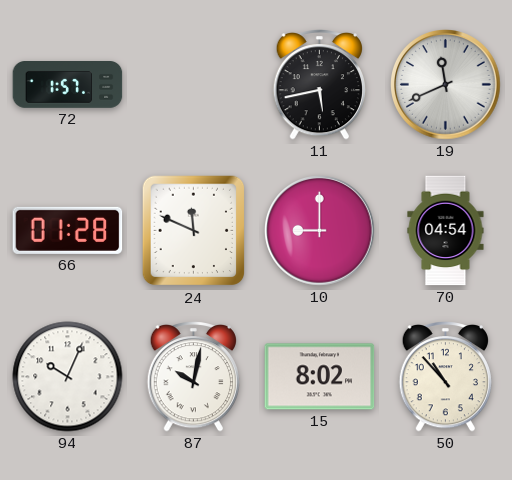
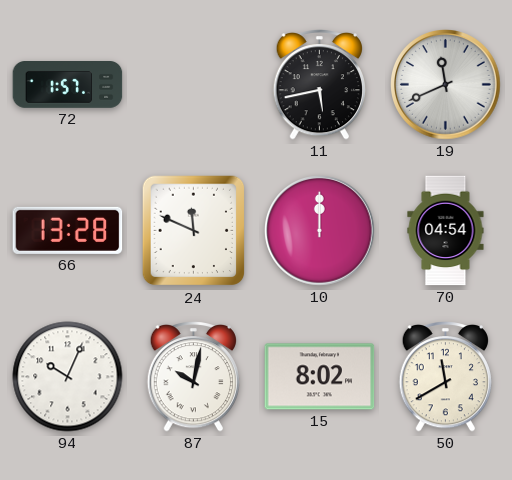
66: 01:28 -> 13:28 (68, 230)
10: 9:00 -> 12:00 (320, 231)
50: 10:53 -> 11:40 (445, 377)
